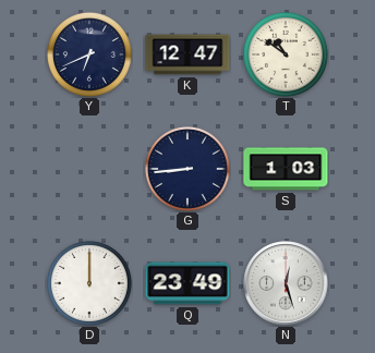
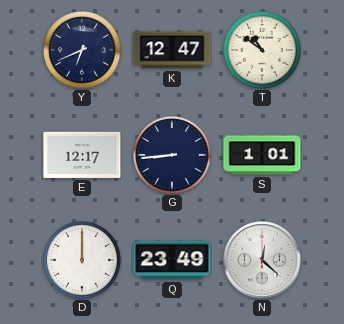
E: none -> 12:17 (82, 155)
S: 1:03 -> 1:01 (262, 155)
N: 12:27 -> 12:22 (262, 260)
